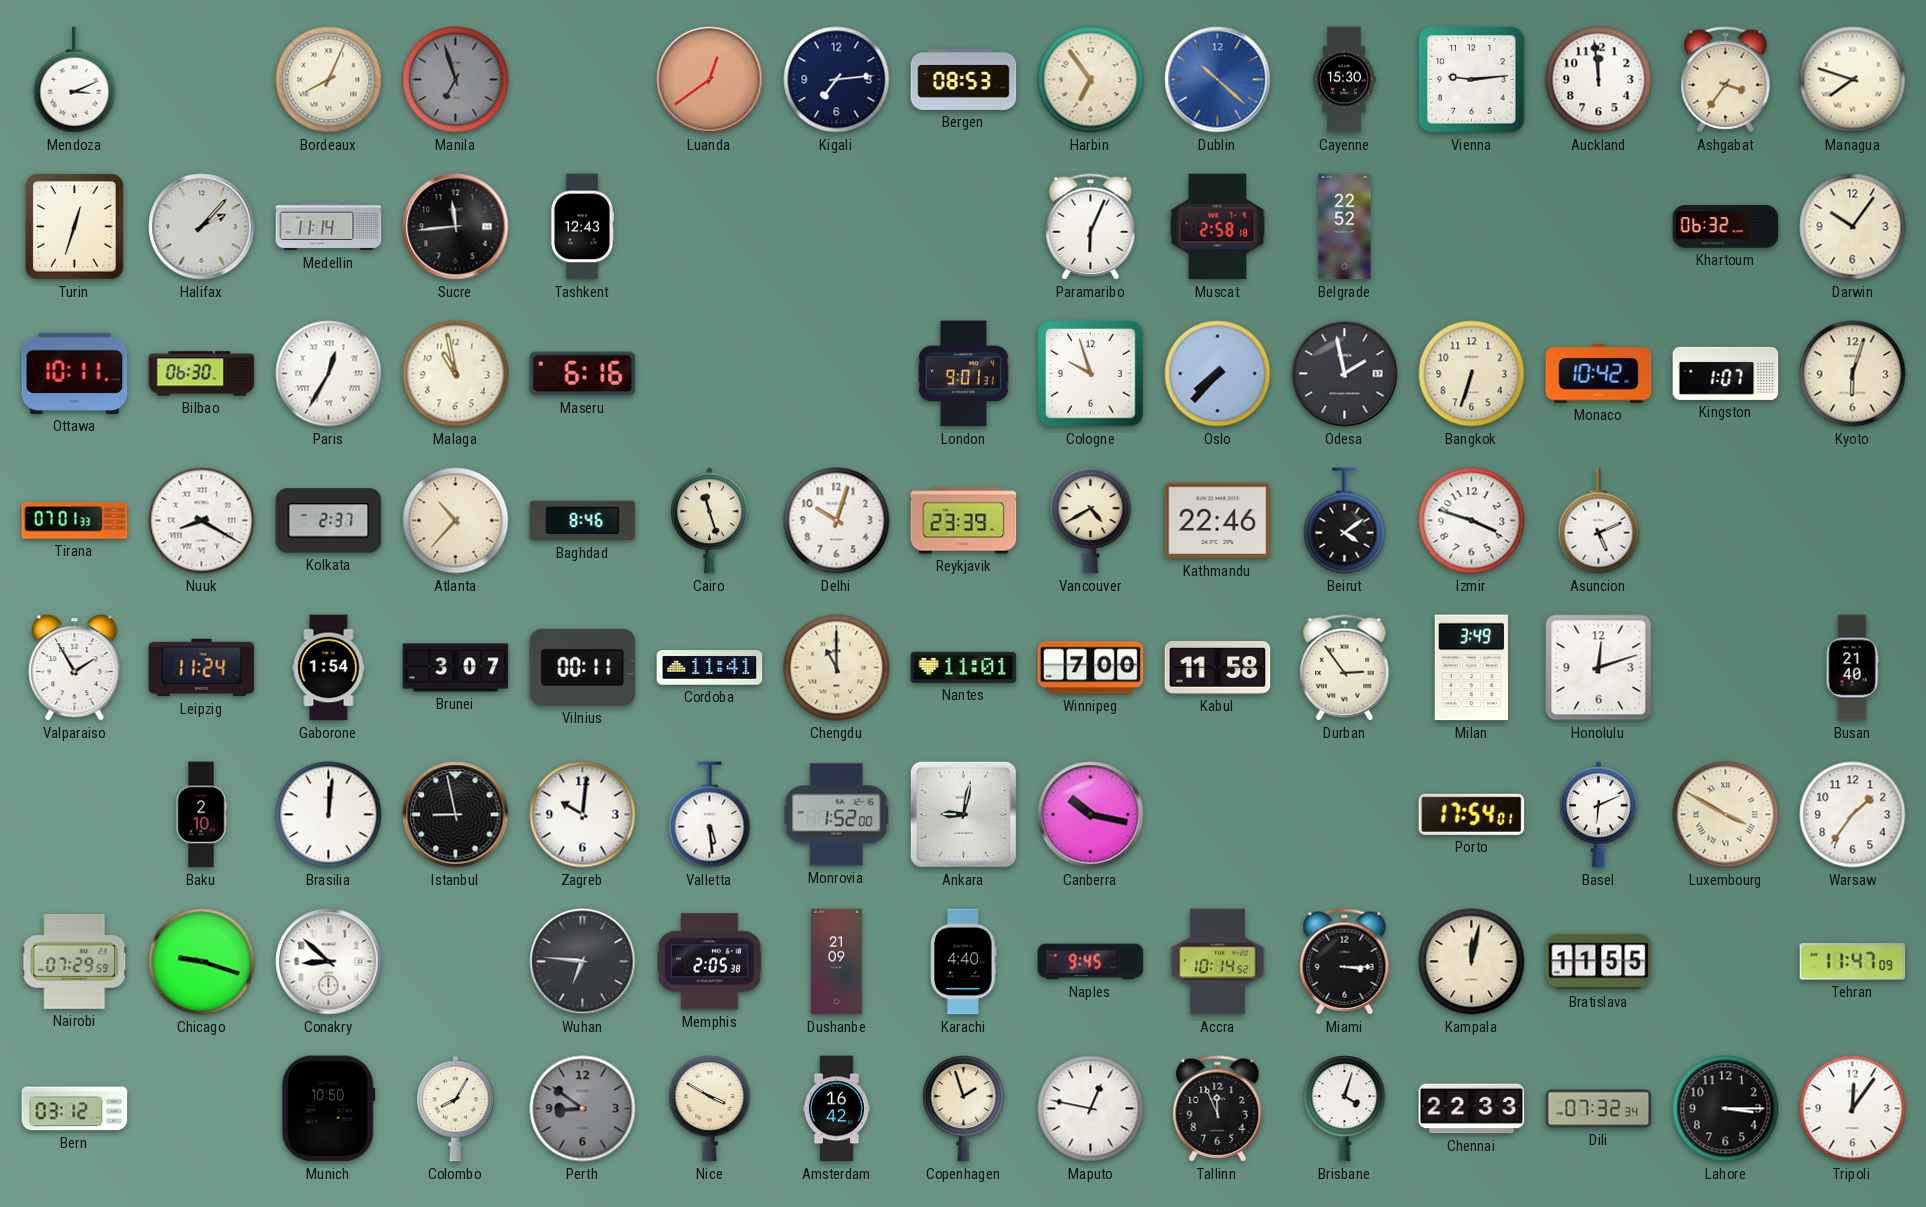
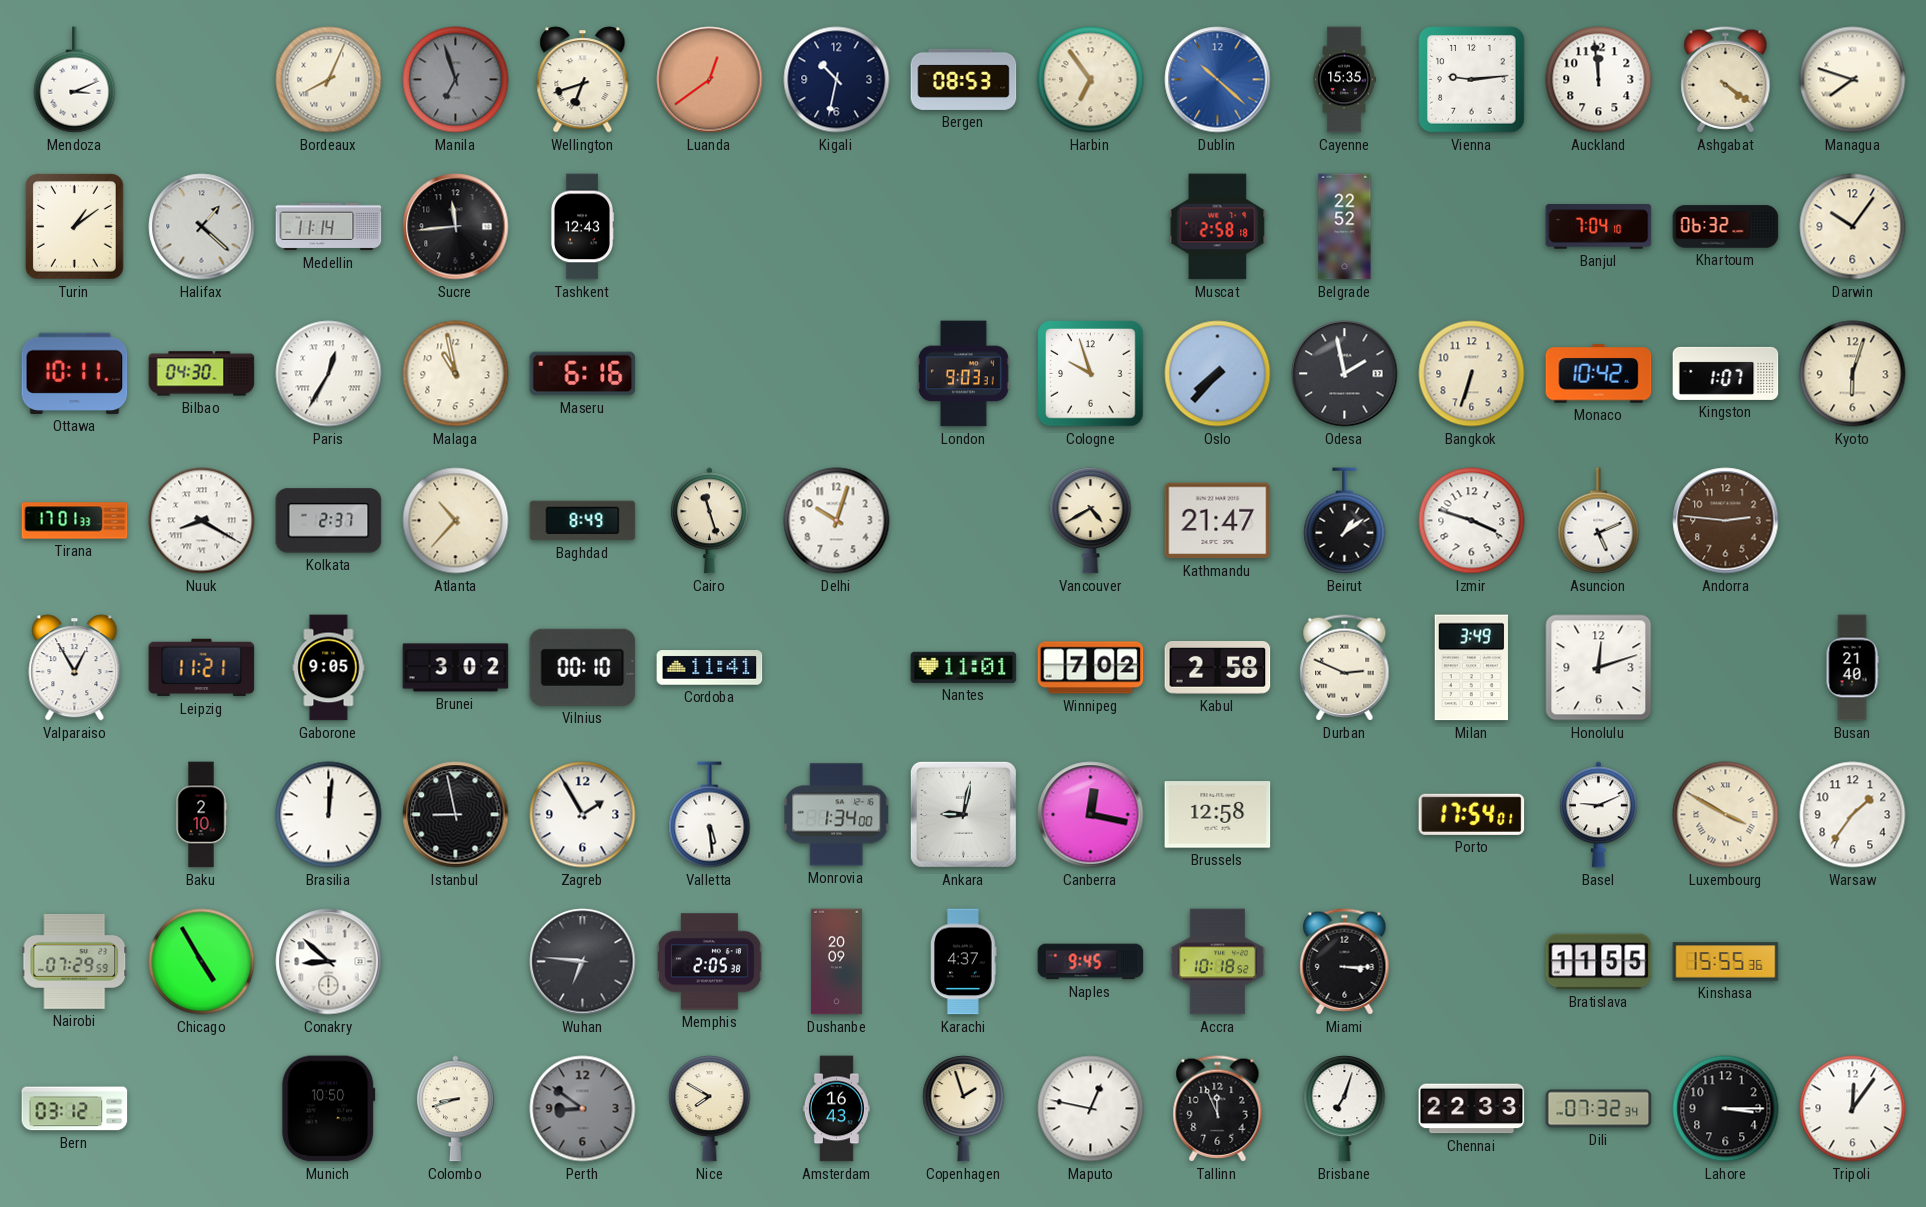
Wellington: none -> 6:42 (583, 80)
Kigali: 7:14 -> 10:32 (837, 80)
Cayenne: 15:30 -> 15:35 (1344, 80)
Ashgabat: 3:36 -> 4:21 (1726, 80)
Turin: 12:33 -> 1:09 (75, 227)
Halifax: 2:07 -> 1:22 (202, 227)
Paramaribo: 6:04 -> none (1091, 227)
Banjul: none -> 7:04 (1599, 227)
Bilbao: 06:30 -> 04:30 (202, 374)
London: 9:01 -> 9:03 (963, 374)
Tirana: 07:01 -> 17:01 (75, 521)
Baghdad: 8:46 -> 8:49 (583, 521)
Reykjavik: 23:39 -> none (964, 521)
Kathmandu: 22:46 -> 21:47 (1218, 521)
Beirut: 4:09 -> 1:09 (1345, 521)
Andorra: none -> 2:46 (1726, 521)
Valparaiso: 1:55 -> 12:55 (75, 668)
Leipzig: 11:24 -> 11:21 (202, 668)
Gaborone: 1:54 -> 9:05 (329, 668)
Brunei: 3:07 -> 3:02 (456, 668)
Vilnius: 00:11 -> 00:10 (583, 667)
Chengdu: 11:00 -> none (837, 668)
Winnipeg: 7:00 -> 7:02 (1091, 668)
Kabul: 11:58 -> 2:58 (1218, 668)
Durban: 2:54 -> 2:49 (1345, 668)
Zagreb: 10:01 -> 1:55 (583, 815)
Monrovia: 1:52 -> 1:34 (837, 815)
Canberra: 10:17 -> 12:17 (1091, 815)
Brussels: none -> 12:58 (1218, 815)
Basel: 6:11 -> 9:11 (1599, 815)
Chicago: 9:18 -> 4:55 (202, 962)
Dushanbe: 21:09 -> 20:09 (836, 962)
Karachi: 4:40 -> 4:37 (964, 962)
Accra: 10:14 -> 10:18 (1218, 962)
Kampala: 12:02 -> none (1472, 962)
Kinshasa: none -> 15:55 (1726, 962)
Tehran: 11:47 -> none (1853, 962)
Colombo: 8:05 -> 8:42 (456, 1109)
Nice: 3:50 -> 7:50 (710, 1109)
Amsterdam: 16:42 -> 16:43 (836, 1109)
Brisbane: 4:03 -> 7:03 (1345, 1109)
